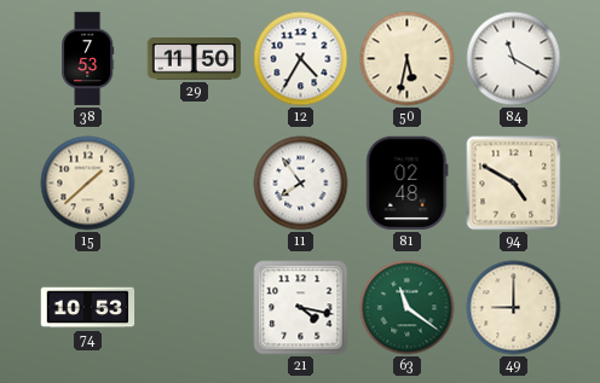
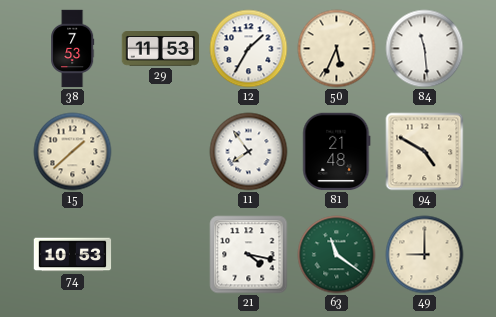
29: 11:50 -> 11:53 (161, 49)
12: 4:35 -> 1:35 (249, 49)
50: 5:32 -> 5:34 (337, 49)
84: 11:20 -> 11:29 (425, 49)
81: 02:48 -> 21:48 (337, 152)
